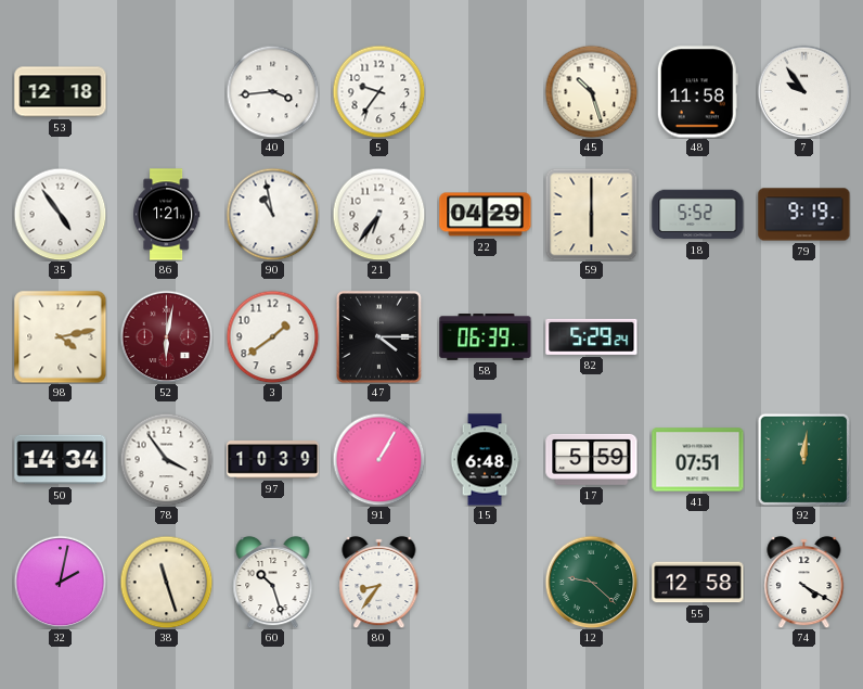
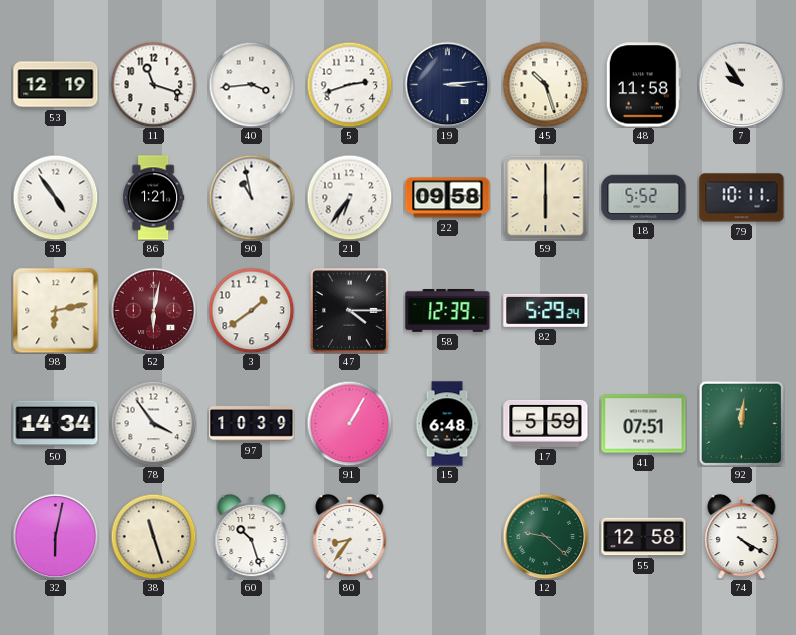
53: 12:18 -> 12:19 (56, 85)
11: none -> 11:18 (153, 84)
5: 9:36 -> 2:42 (349, 84)
19: none -> 3:14 (447, 84)
22: 04:29 -> 09:58 (448, 198)
79: 9:19 -> 10:11 (742, 198)
98: 4:13 -> 6:13 (56, 311)
58: 06:39 -> 12:39 (448, 311)
32: 2:02 -> 6:02 (55, 536)
